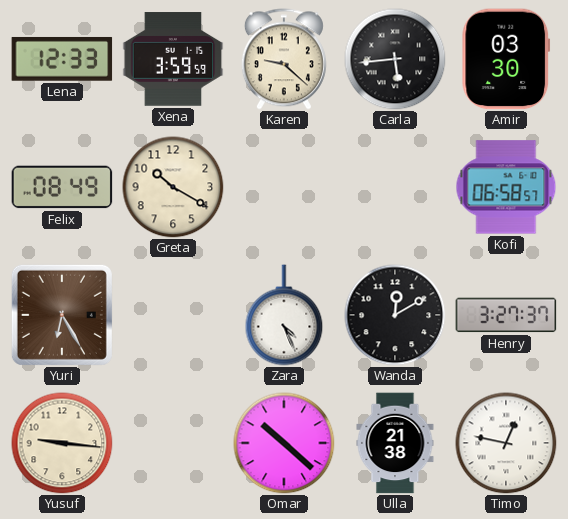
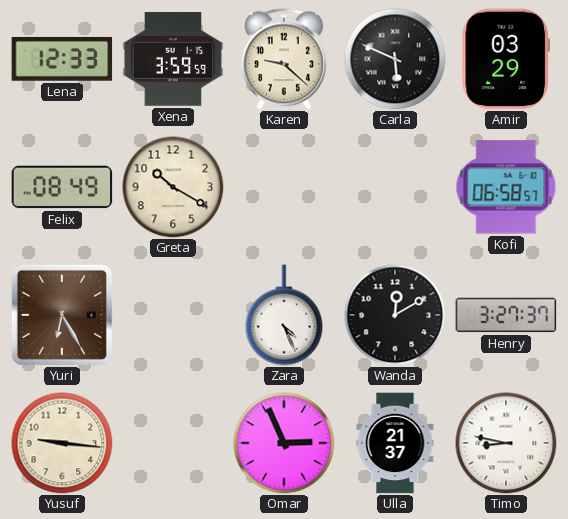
Carla: 5:44 -> 5:49 (395, 59)
Amir: 03:30 -> 03:29 (506, 59)
Omar: 10:22 -> 2:56 (284, 443)
Ulla: 21:38 -> 21:37 (395, 443)
Timo: 12:47 -> 8:47 (506, 443)
